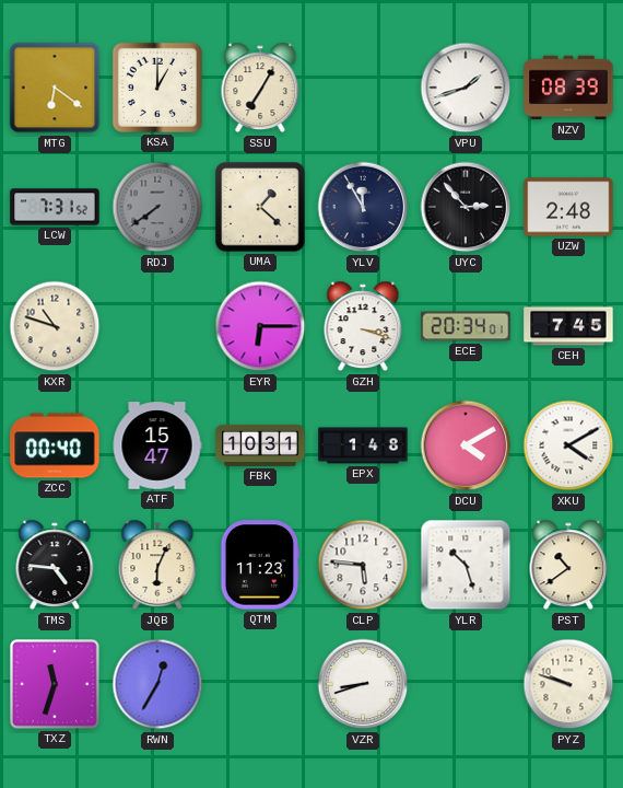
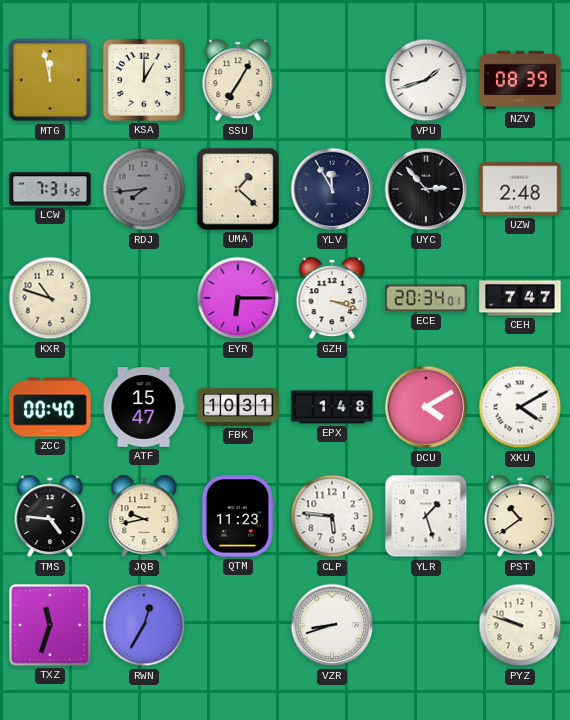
MTG: 6:21 -> 11:58 (50, 80)
RDJ: 7:39 -> 7:44 (144, 189)
CEH: 7:45 -> 7:47 (520, 298)
JQB: 6:04 -> 9:43 (144, 516)
YLR: 10:27 -> 1:27 (426, 516)
